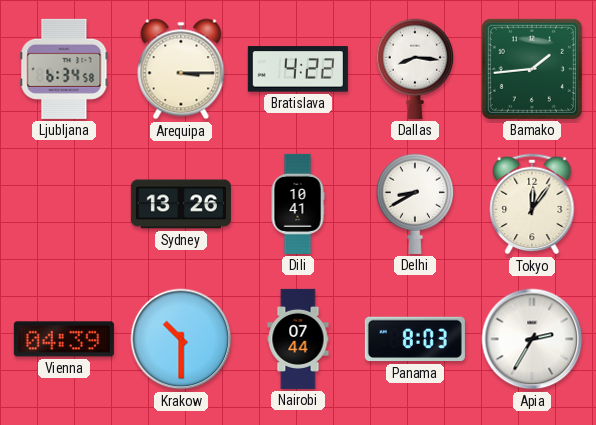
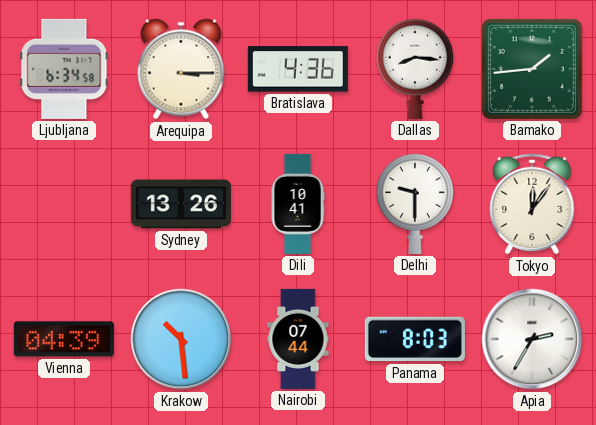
Bratislava: 4:22 -> 4:36 (298, 69)
Delhi: 8:40 -> 9:30 (414, 204)
Krakow: 10:30 -> 10:29 (181, 339)
